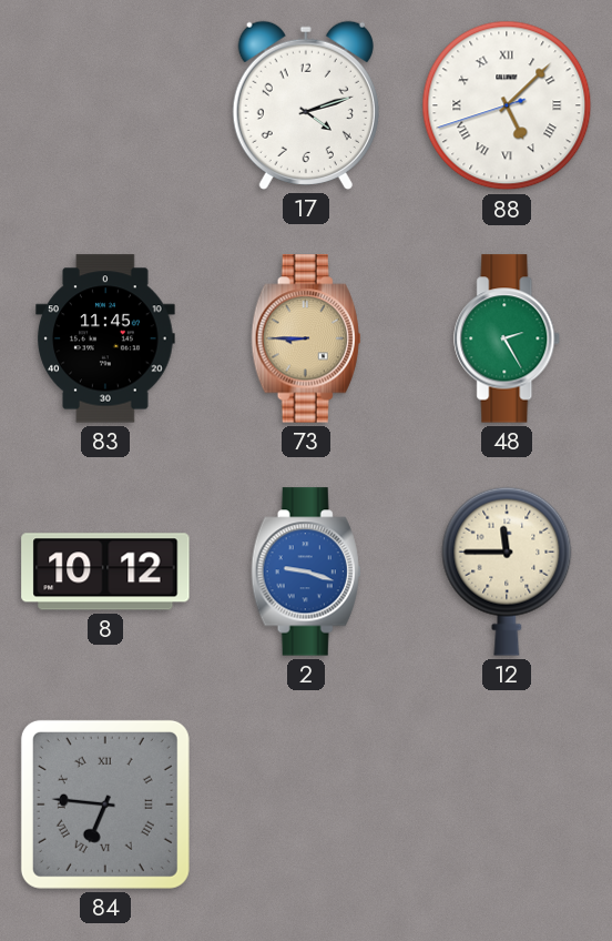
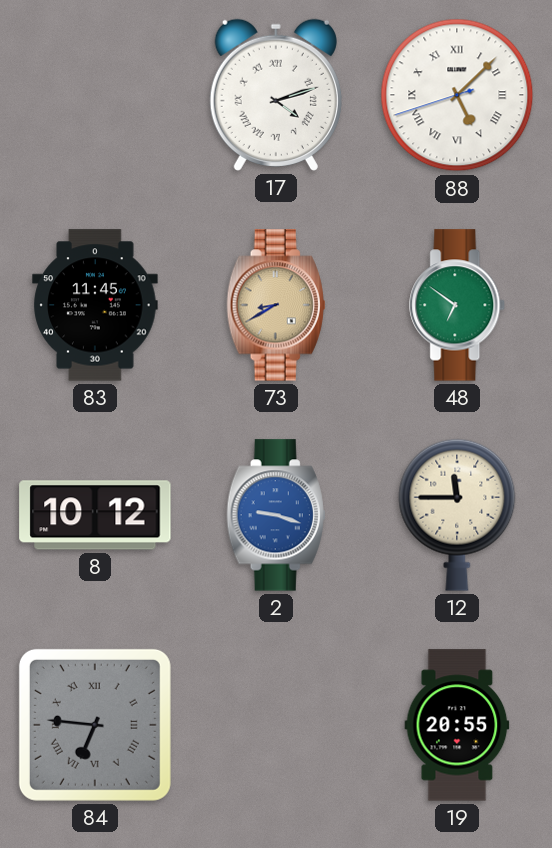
17 numerals: Arabic -> Roman (276, 95)
73: 8:45 -> 8:40 (276, 305)
48: 2:25 -> 6:51 (458, 305)
19: none -> 20:55 (457, 725)
